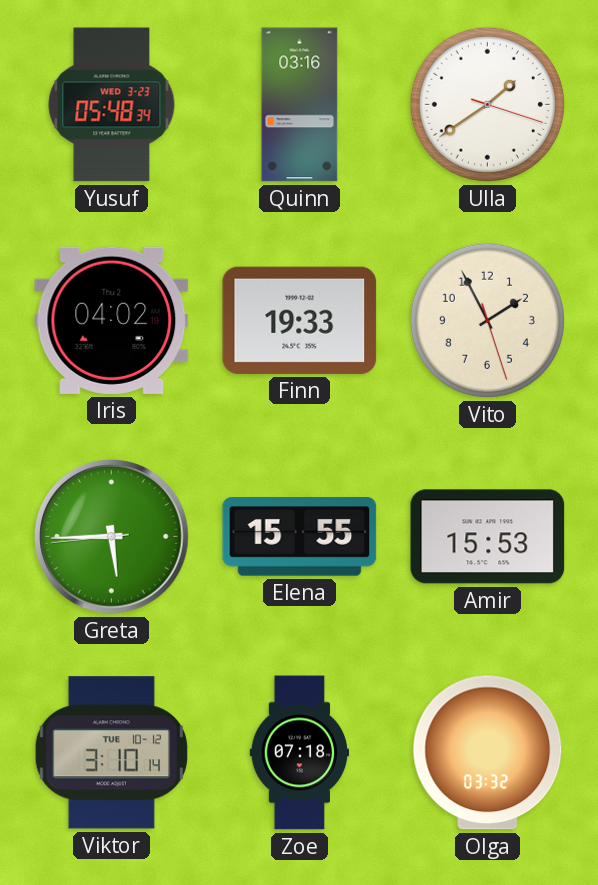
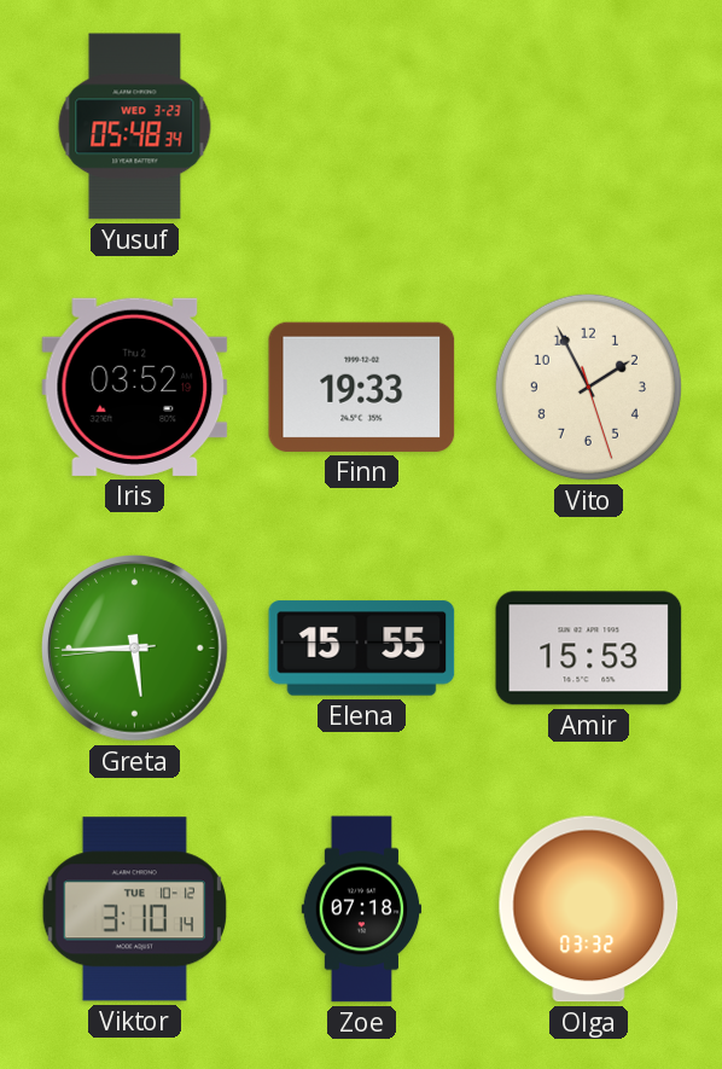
Quinn: 03:16 -> none (300, 105)
Ulla: 1:39 -> none (487, 104)
Iris: 04:02 -> 03:52 (135, 387)
